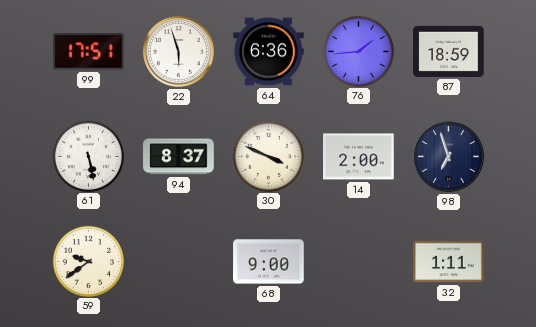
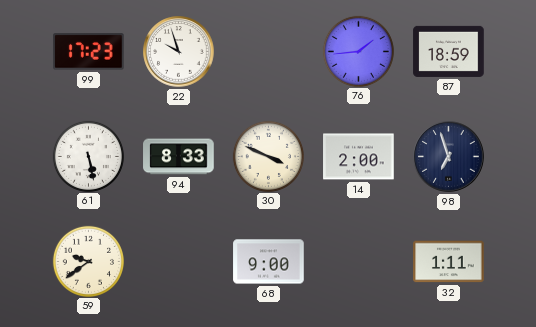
99: 17:51 -> 17:23 (89, 52)
22: 5:57 -> 9:57 (179, 52)
64: 6:36 -> none (269, 52)
94: 8:37 -> 8:33 (179, 157)
